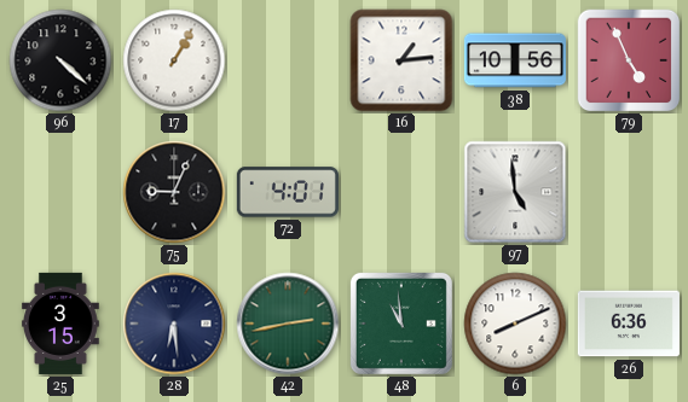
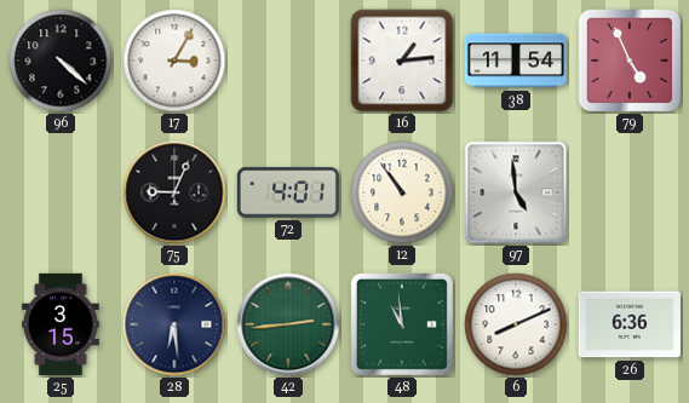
17: 1:05 -> 3:05 (174, 61)
38: 10:56 -> 11:54 (516, 61)
12: none -> 10:54 (402, 192)
42: 2:43 -> 2:44 (288, 324)
